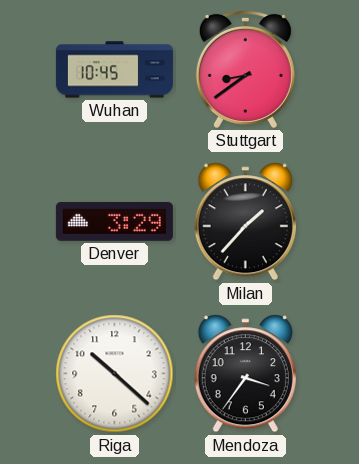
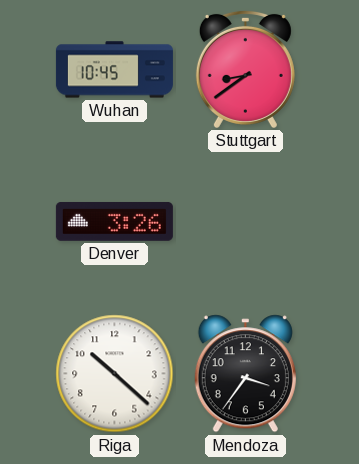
Denver: 3:29 -> 3:26 (114, 221)
Milan: 1:37 -> none (245, 222)
